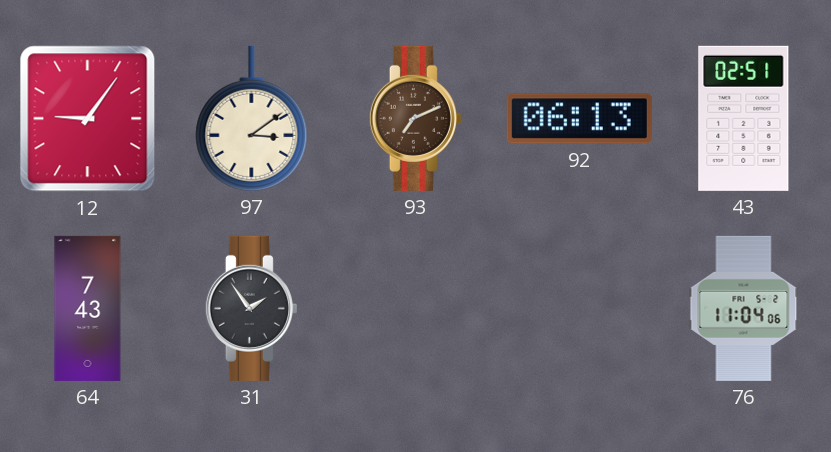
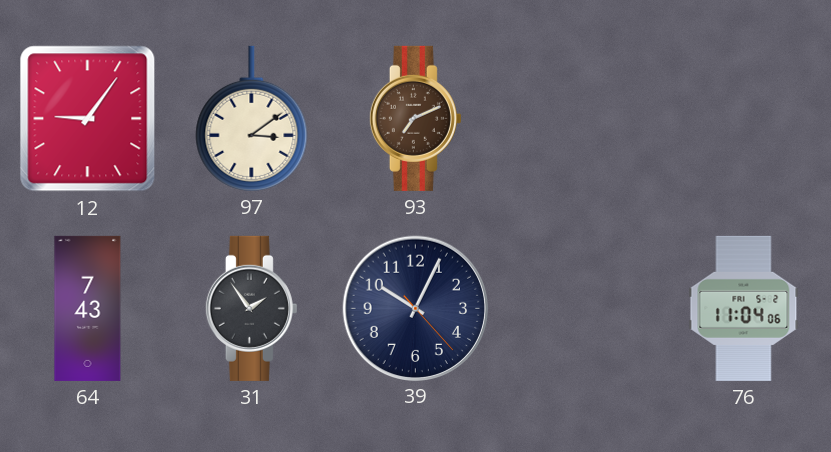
92: 06:13 -> none (579, 119)
43: 02:51 -> none (744, 118)
39: none -> 10:04 (415, 308)
